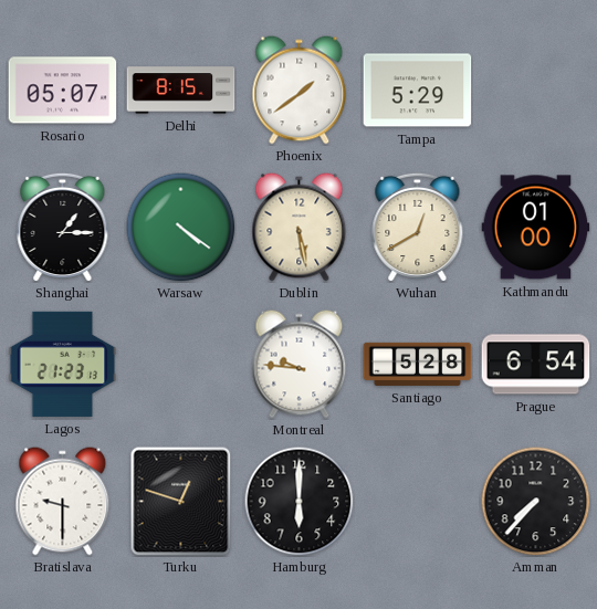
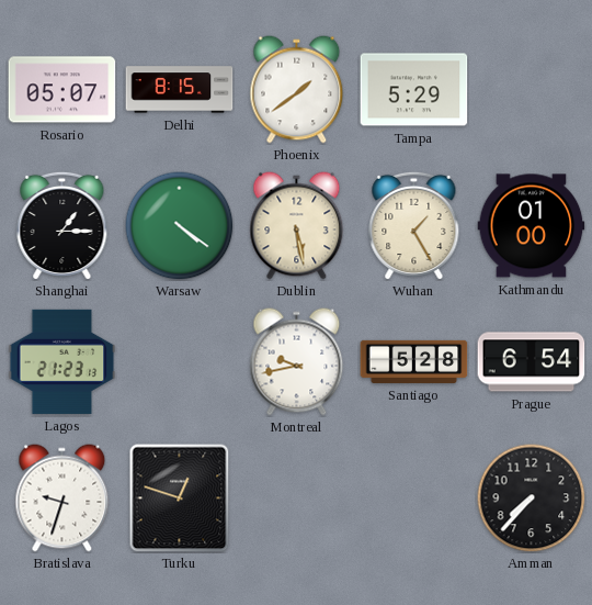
Wuhan: 12:40 -> 1:25 (414, 225)
Montreal: 9:46 -> 9:43 (297, 362)
Bratislava: 9:30 -> 9:33 (62, 498)
Hamburg: 6:00 -> none (300, 502)
